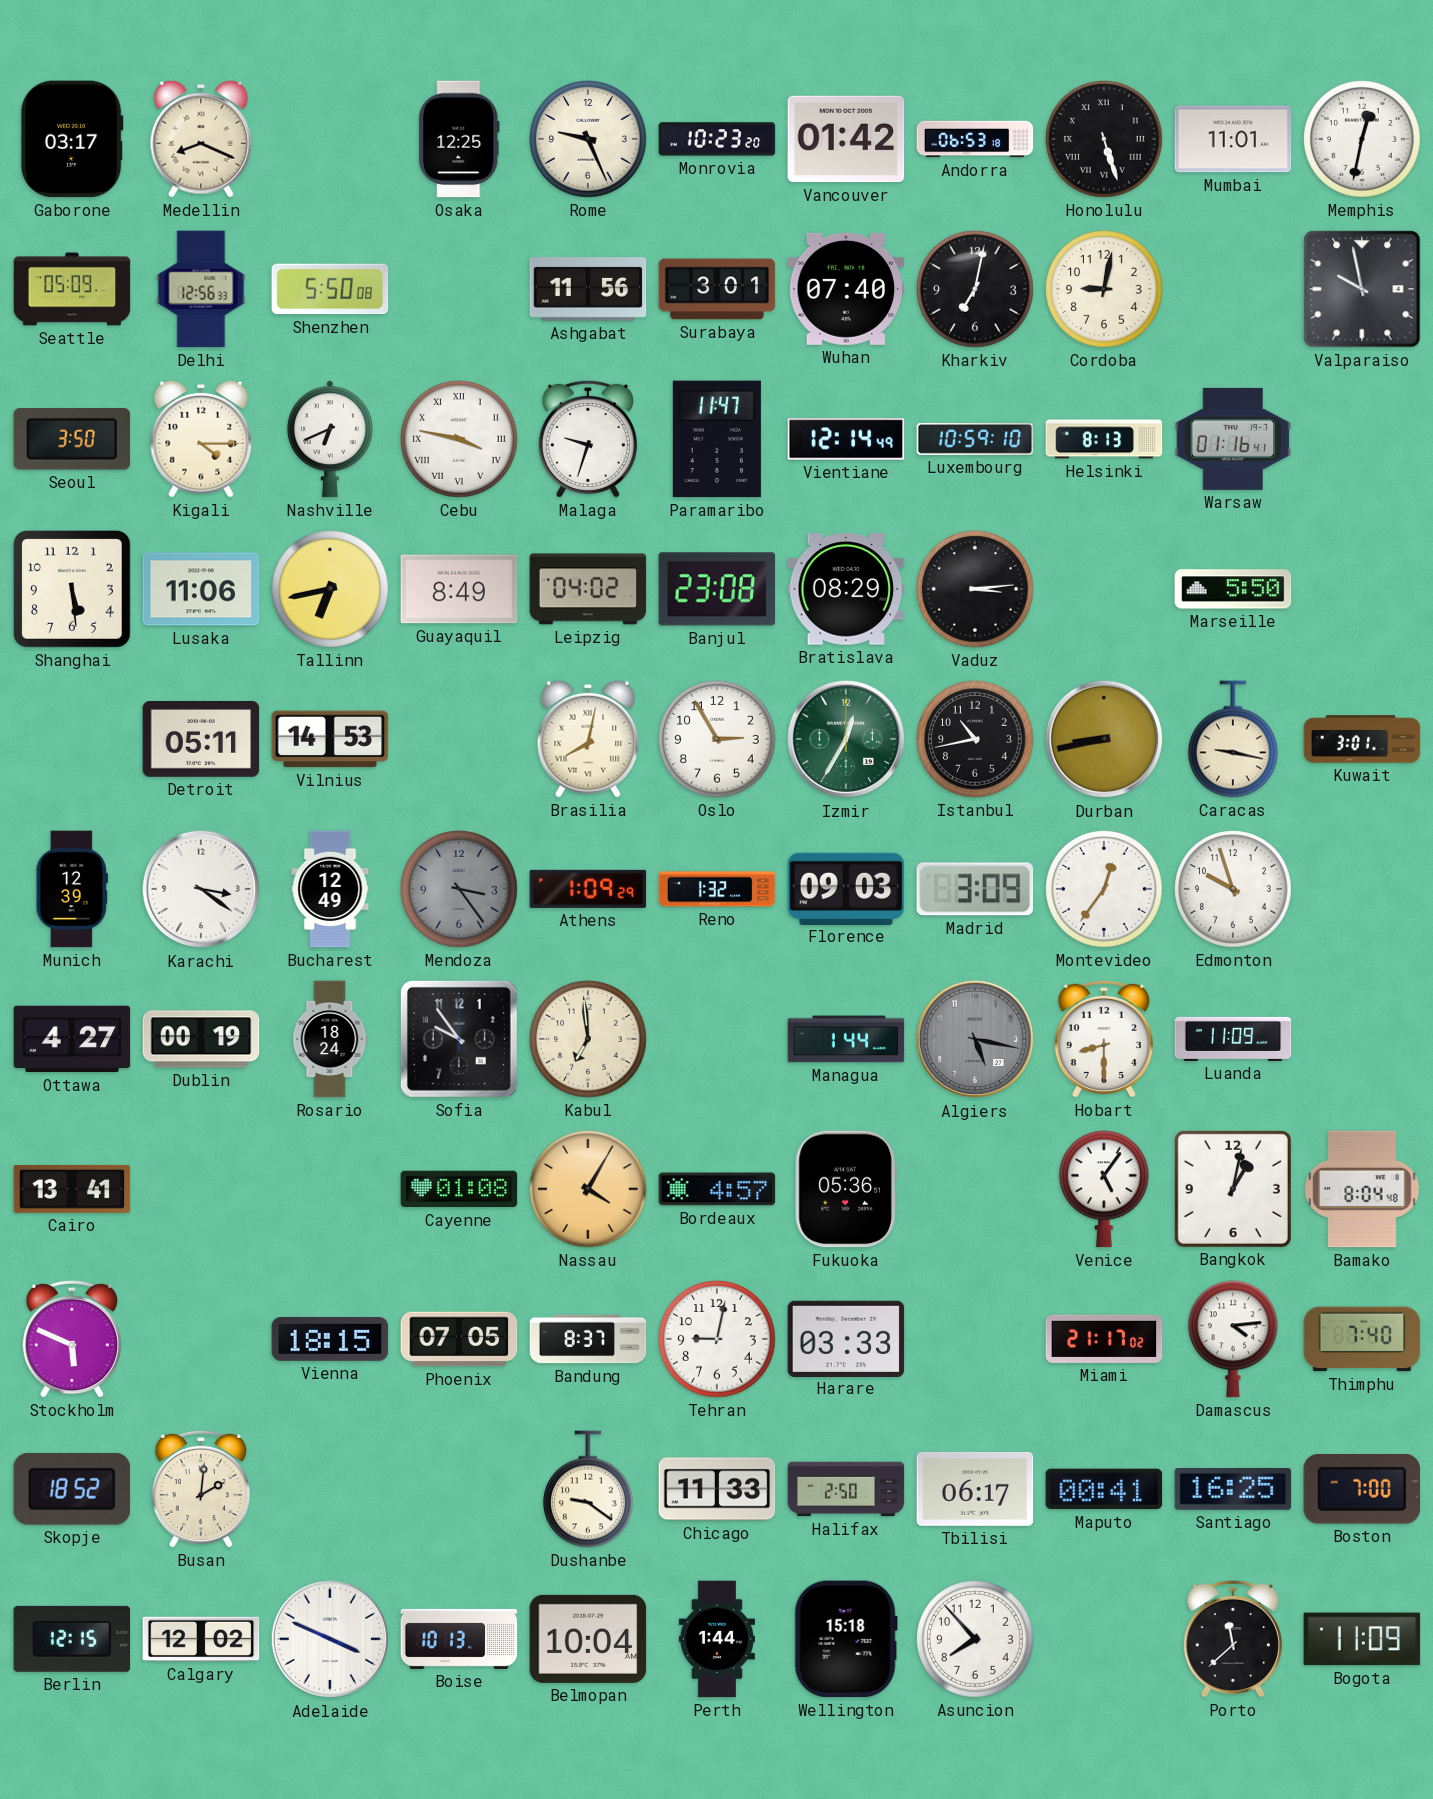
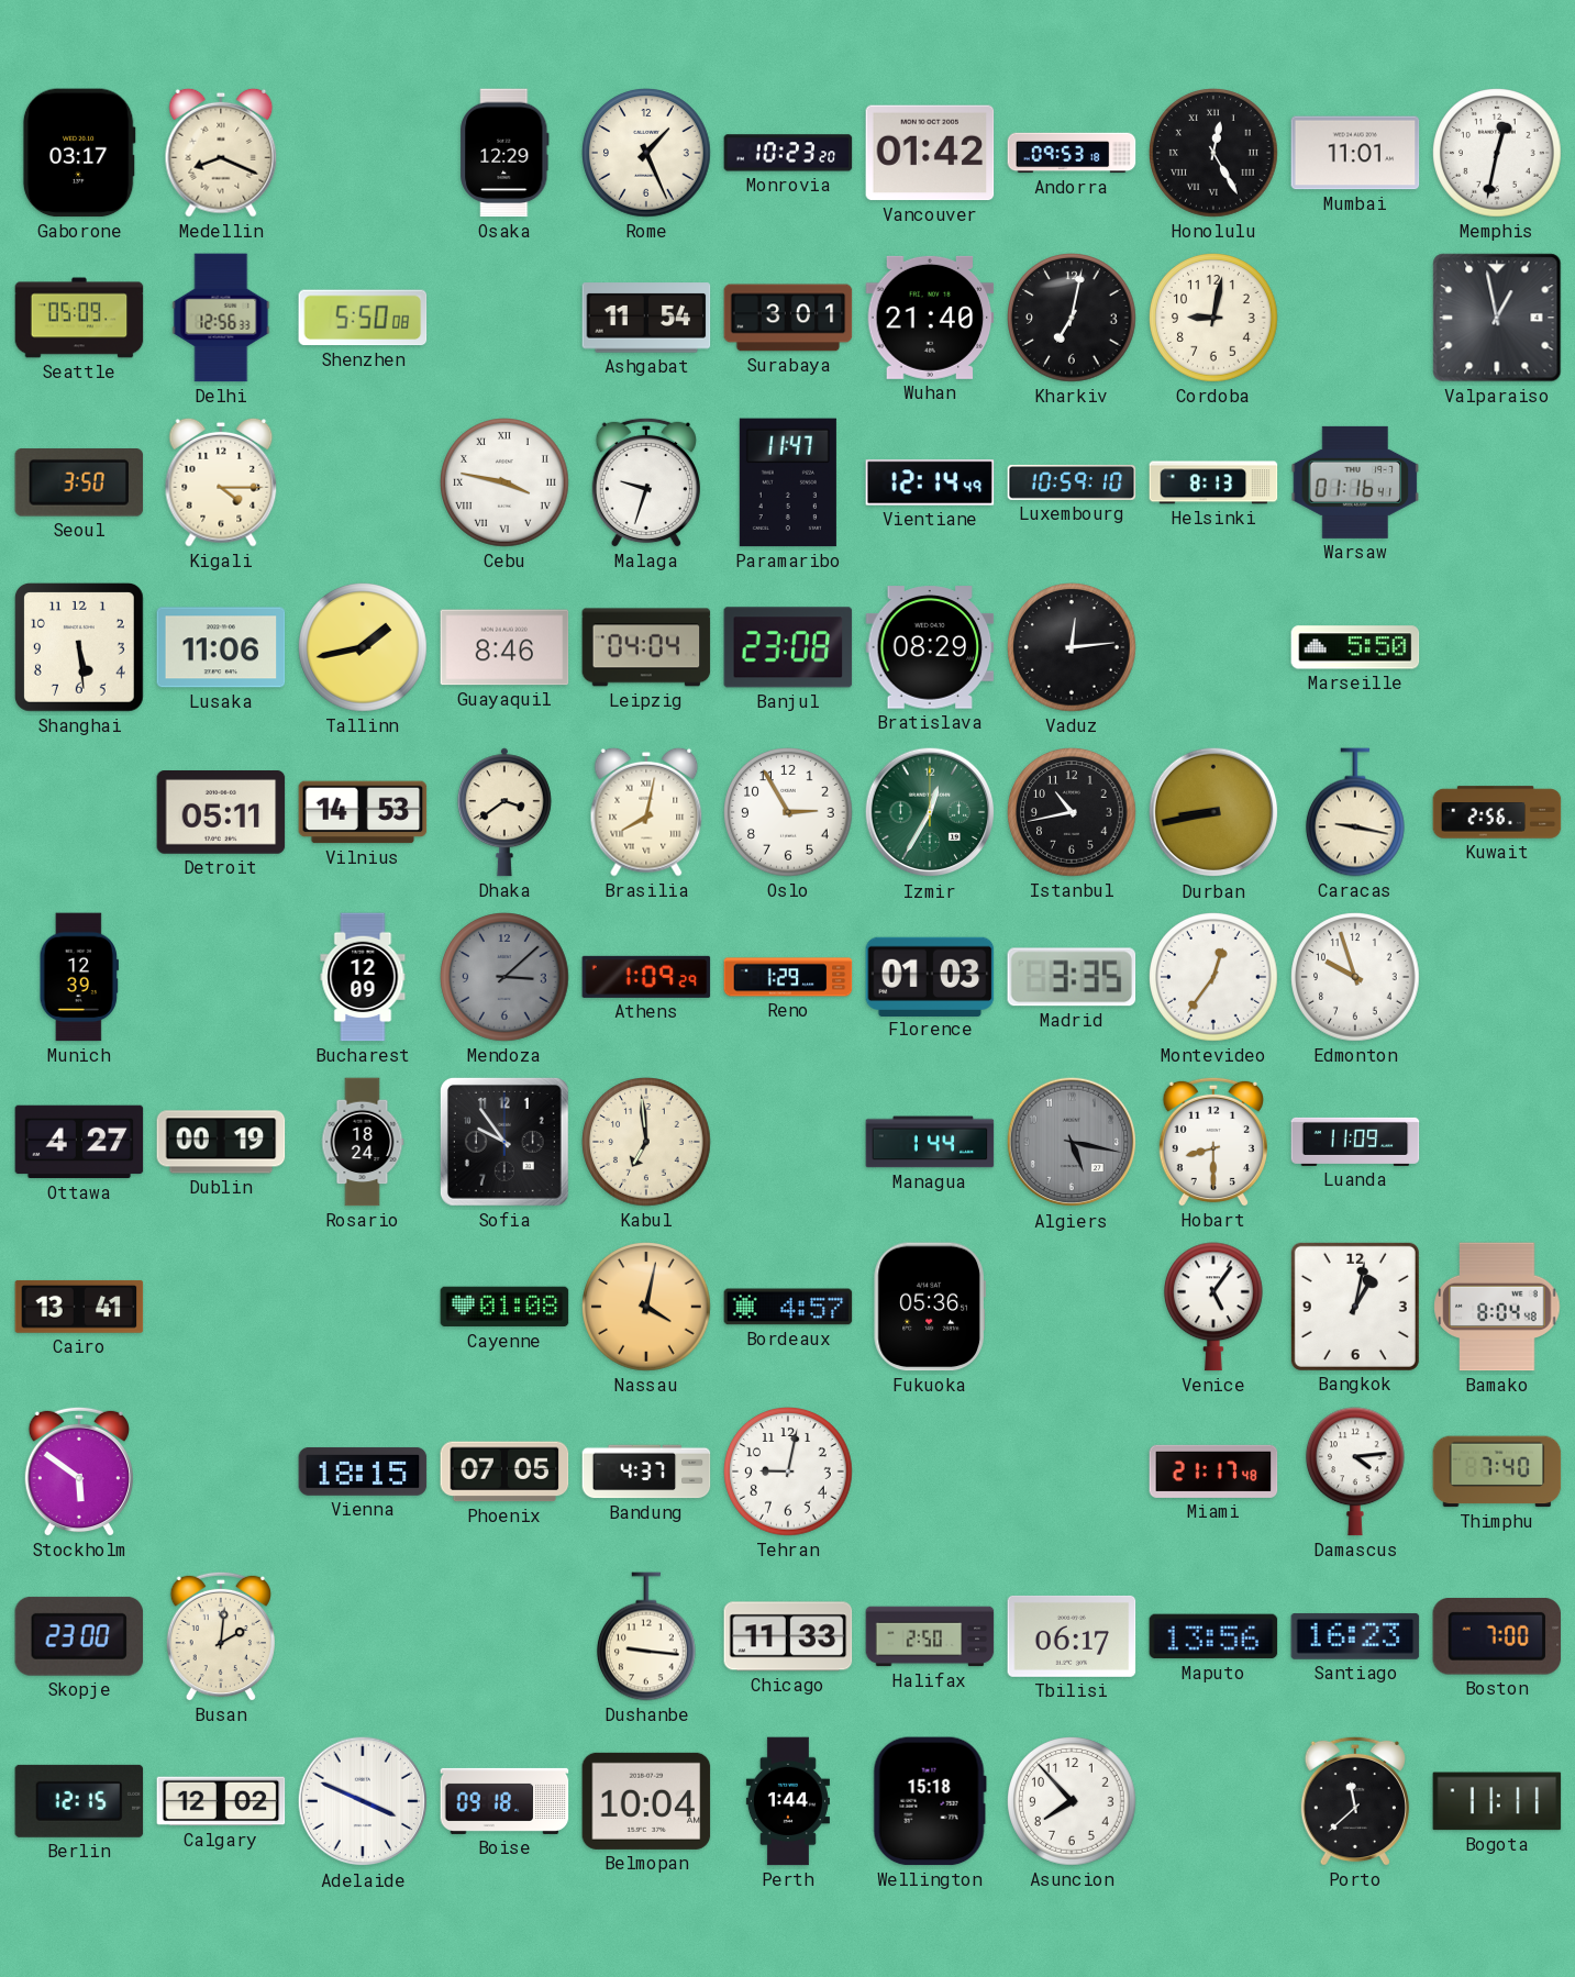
Osaka: 12:25 -> 12:29 (504, 153)
Rome: 9:26 -> 1:26 (646, 153)
Andorra: 06:53 -> 09:53 (1072, 153)
Honolulu: 5:27 -> 12:25 (1213, 153)
Ashgabat: 11:56 -> 11:54 (646, 318)
Wuhan: 07:40 -> 21:40 (930, 318)
Valparaiso: 9:58 -> 12:58 (1497, 318)
Nashville: 6:41 -> none (330, 439)
Tallinn: 6:43 -> 1:43 (363, 647)
Guayaquil: 8:49 -> 8:46 (504, 647)
Leipzig: 04:02 -> 04:04 (646, 647)
Vaduz: 3:14 -> 12:14 (1072, 647)
Dhaka: none -> 3:39 (504, 812)
Kuwait: 3:01 -> 2:56 (1497, 812)
Karachi: 3:21 -> none (201, 889)
Bucharest: 12:49 -> 12:09 (363, 977)
Mendoza: 3:24 -> 3:08 (504, 977)
Reno: 1:32 -> 1:29 (788, 977)
Florence: 09:03 -> 01:03 (930, 976)
Madrid: 3:09 -> 3:35 (1072, 977)
Nassau: 4:05 -> 4:02 (646, 1307)
Stockholm: 5:49 -> 5:51 (79, 1471)
Bandung: 8:37 -> 4:37 (646, 1471)
Harare: 03:33 -> none (846, 1338)
Miami: 21:17:02 -> 21:17:48 (1213, 1471)
Skopje: 18:52 -> 23:00 (79, 1636)
Dushanbe: 9:21 -> 9:16 (646, 1636)
Maputo: 00:41 -> 13:56 (1213, 1636)
Santiago: 16:25 -> 16:23 (1355, 1636)
Boise: 10:13 -> 09:18 (504, 1801)
Bogota: 11:09 -> 11:11 (1497, 1801)
